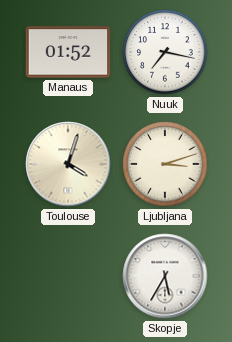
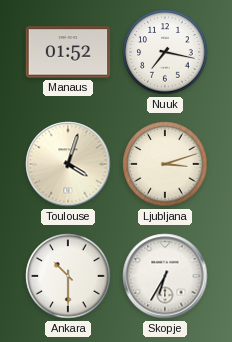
Ankara: none -> 10:30 (68, 276)
Skopje: 5:35 -> 6:35 (165, 276)
